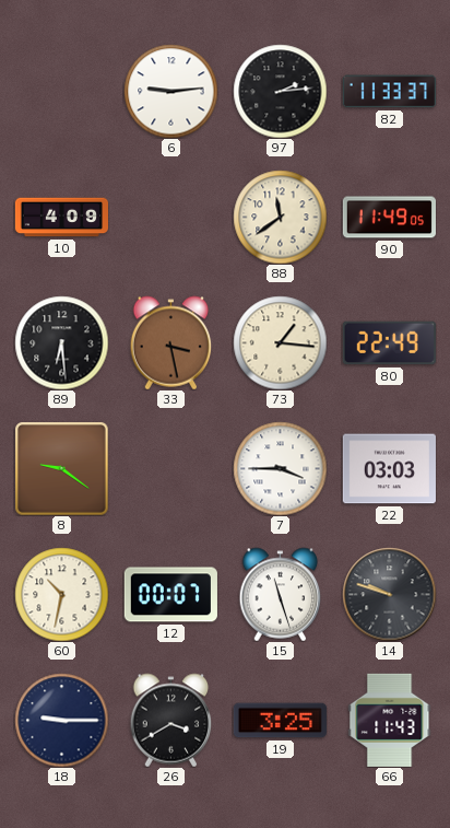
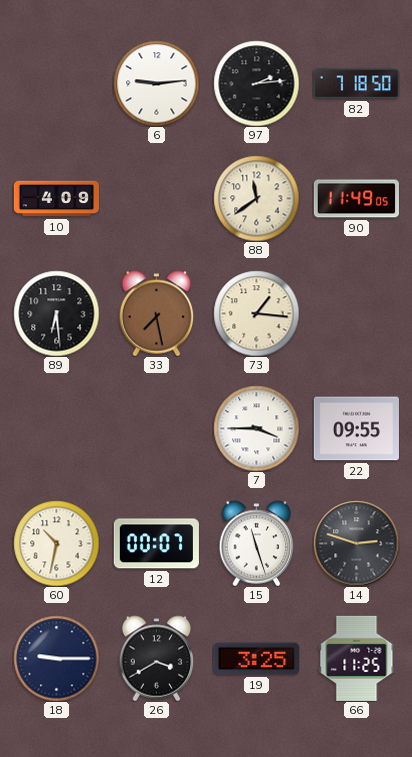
82: 11:33 -> 7:18 (356, 84)
33: 3:28 -> 7:28 (157, 313)
80: 22:49 -> none (389, 343)
8: 9:21 -> none (61, 468)
22: 03:03 -> 09:55 (356, 429)
14: 9:48 -> 2:48 (356, 543)
66: 11:43 -> 11:25 (357, 658)
